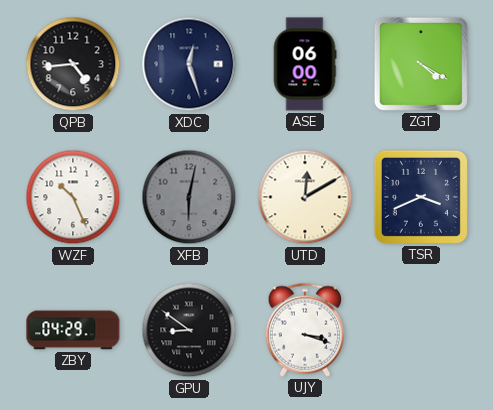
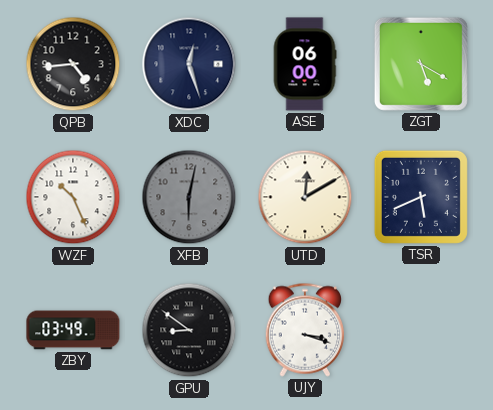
ZGT: 4:20 -> 5:20 (421, 64)
TSR: 3:41 -> 5:41 (421, 197)
ZBY: 04:29 -> 03:49 (73, 330)
